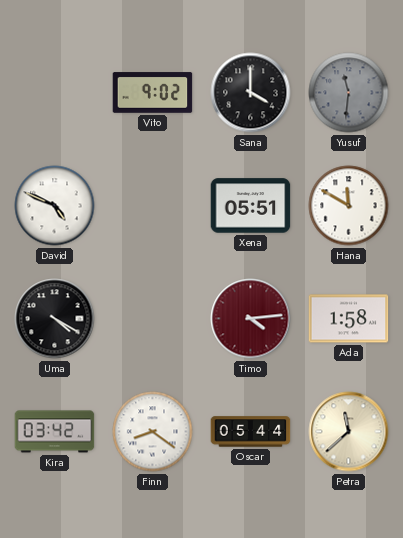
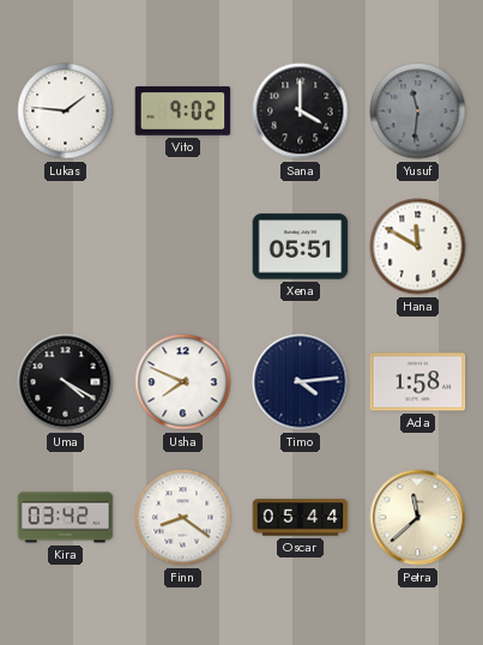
Lukas: none -> 1:46 (66, 111)
David: 4:49 -> none (55, 206)
Usha: none -> 7:49 (183, 382)
Timo dial: burgundy -> navy (301, 382)
